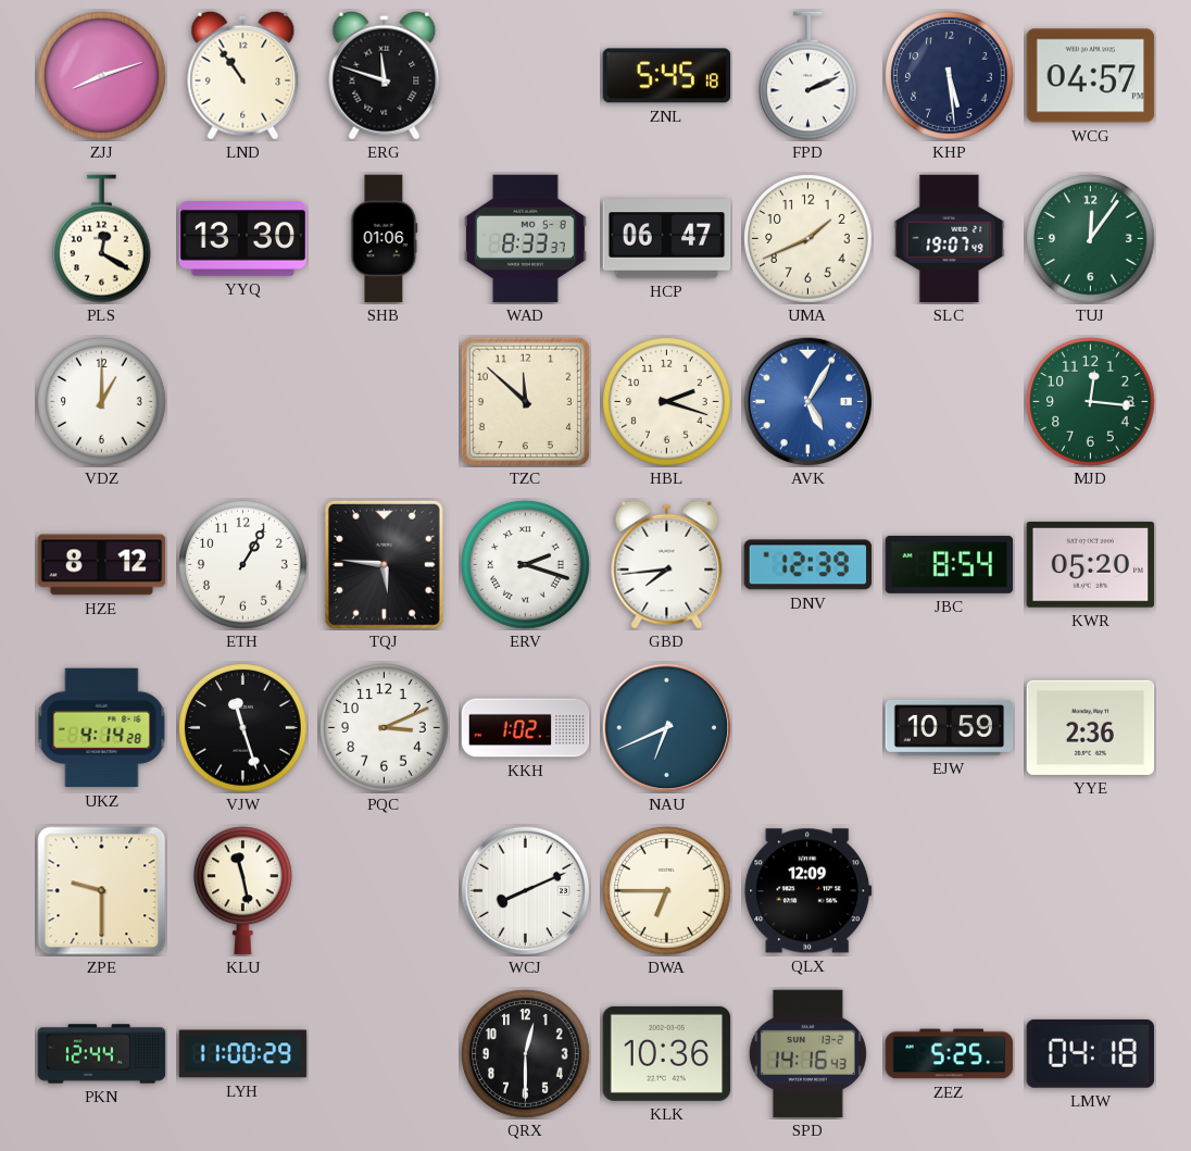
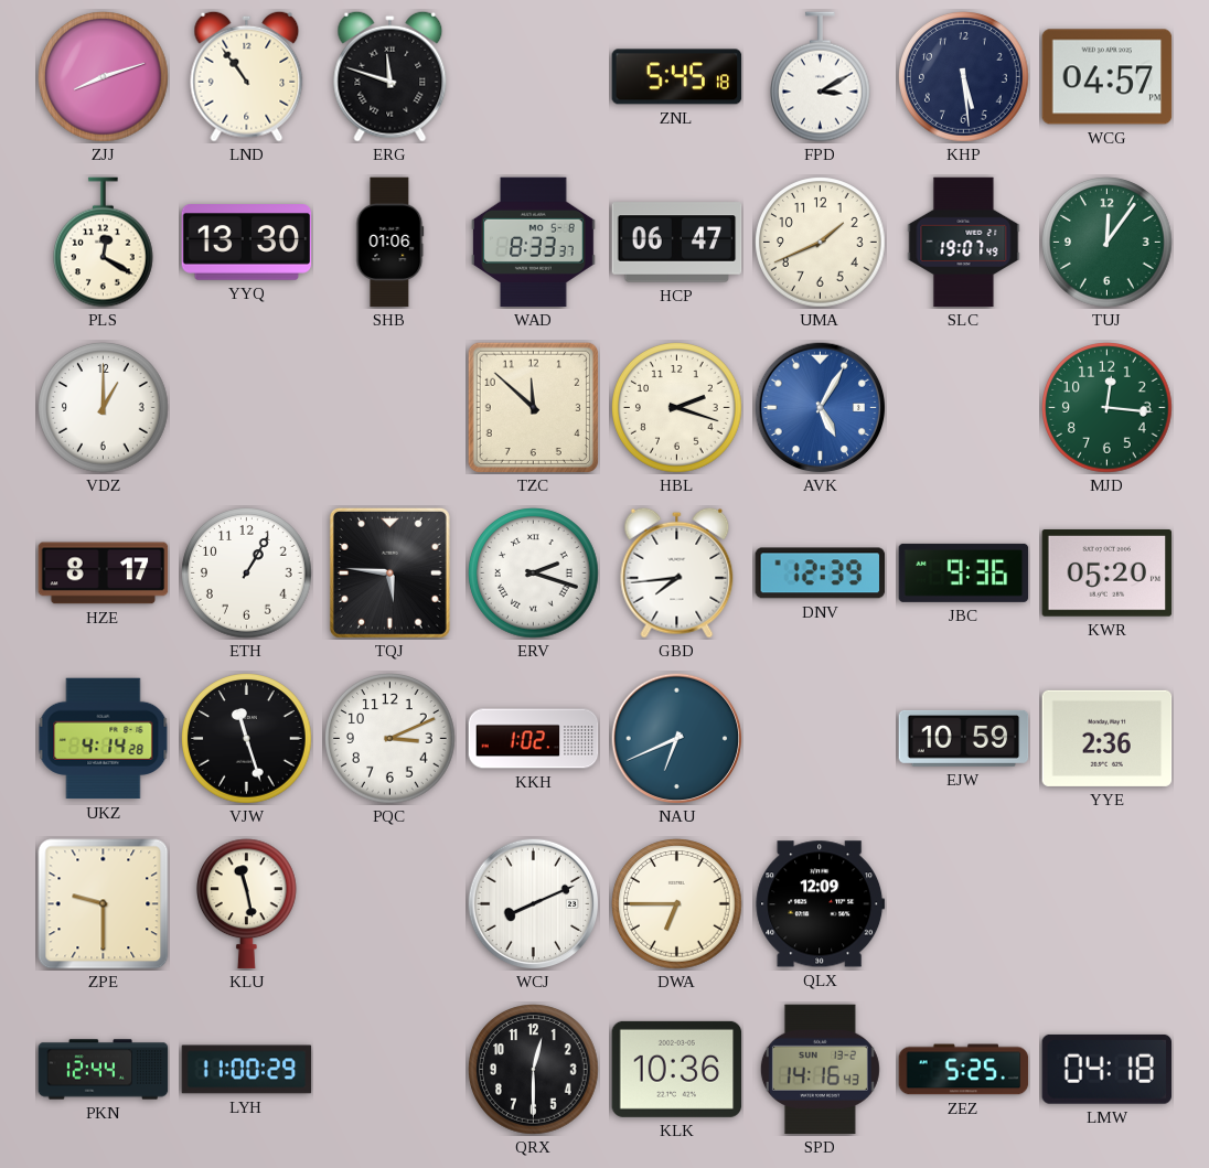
FPD: 2:11 -> 3:10 (821, 77)
HZE: 8:12 -> 8:17 (104, 574)
JBC: 8:54 -> 9:36 (964, 572)
